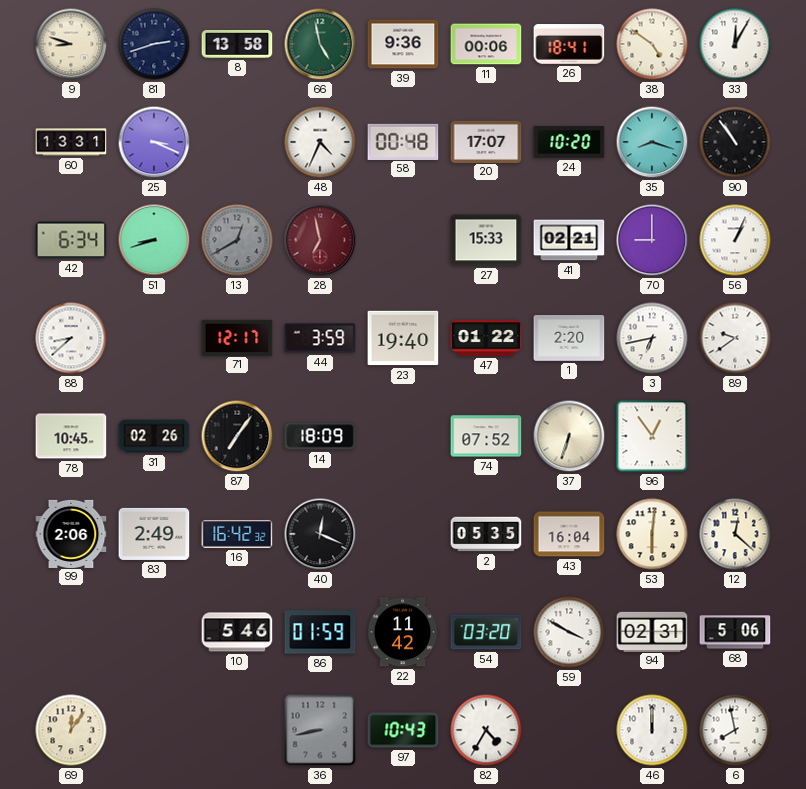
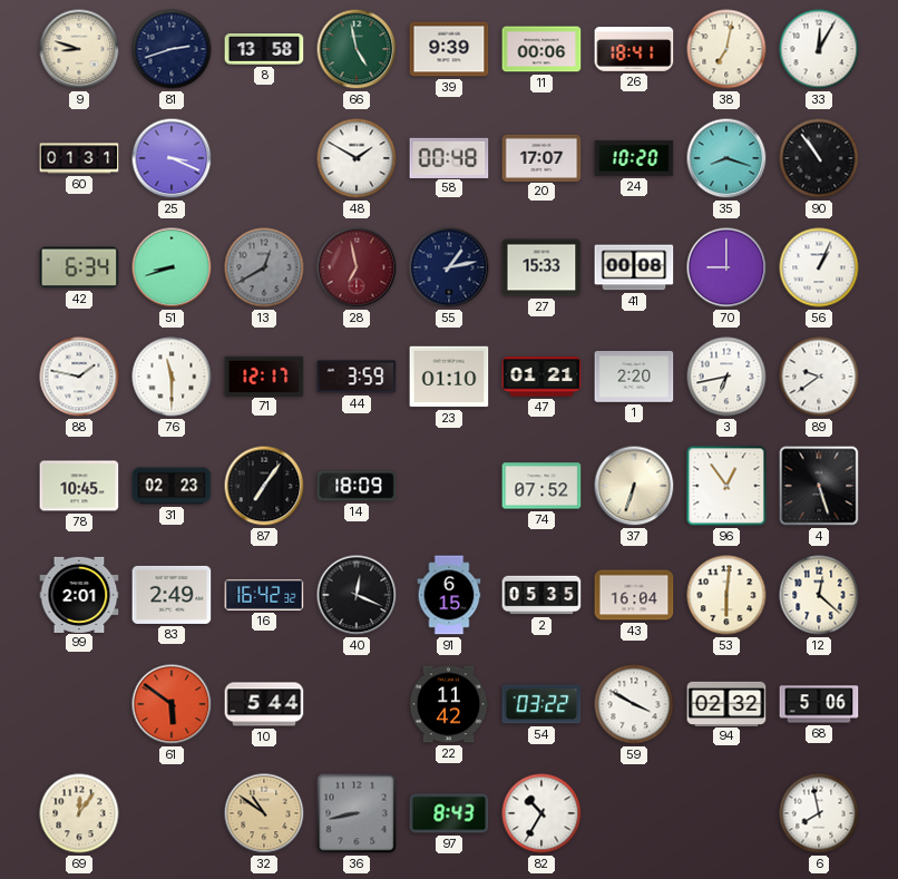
39: 9:36 -> 9:39 (449, 49)
38: 4:51 -> 7:02 (726, 49)
60: 13:31 -> 01:31 (79, 158)
48: 4:34 -> 1:50 (357, 158)
55: none -> 1:13 (449, 267)
41: 02:21 -> 00:08 (634, 267)
88: 8:38 -> 1:47 (79, 377)
76: none -> 11:30 (172, 377)
23: 19:40 -> 01:10 (449, 377)
47: 01:22 -> 01:21 (541, 377)
31: 02:26 -> 02:23 (172, 486)
4: none -> 5:27 (819, 486)
99: 2:06 -> 2:01 (79, 594)
91: none -> 6:15 (449, 595)
61: none -> 5:51 (172, 704)
10: 5:46 -> 5:44 (264, 704)
86: 01:59 -> none (320, 632)
54: 03:20 -> 03:22 (541, 704)
94: 02:31 -> 02:32 (726, 703)
32: none -> 10:51 (264, 813)
97: 10:43 -> 8:43 (449, 813)
82: 4:35 -> 10:35 (541, 813)
46: 12:00 -> none (652, 730)
